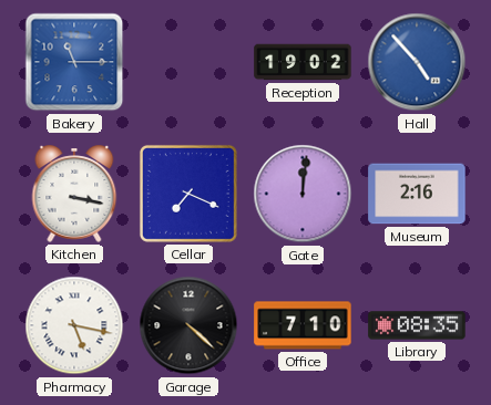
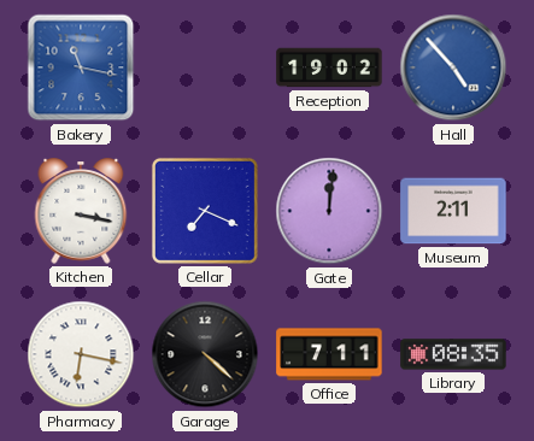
Bakery: 11:15 -> 11:17 (81, 67)
Museum: 2:16 -> 2:11 (453, 211)
Pharmacy: 5:17 -> 6:17 (81, 354)
Office: 7:10 -> 7:11 (329, 354)
